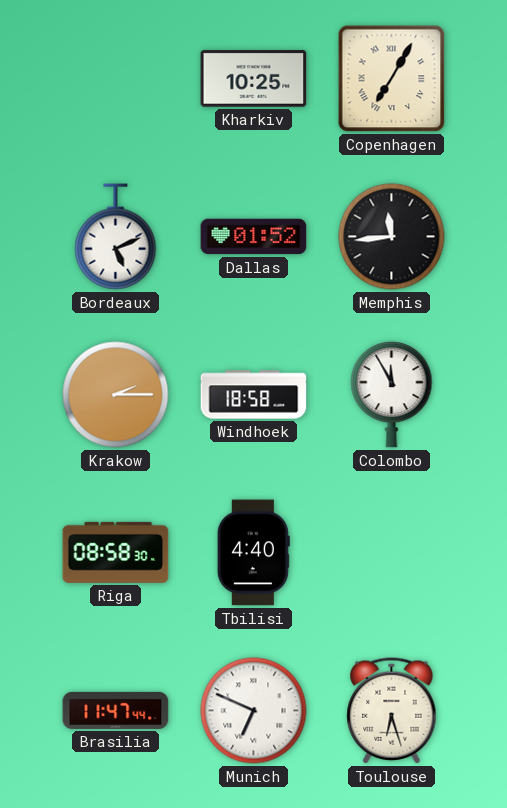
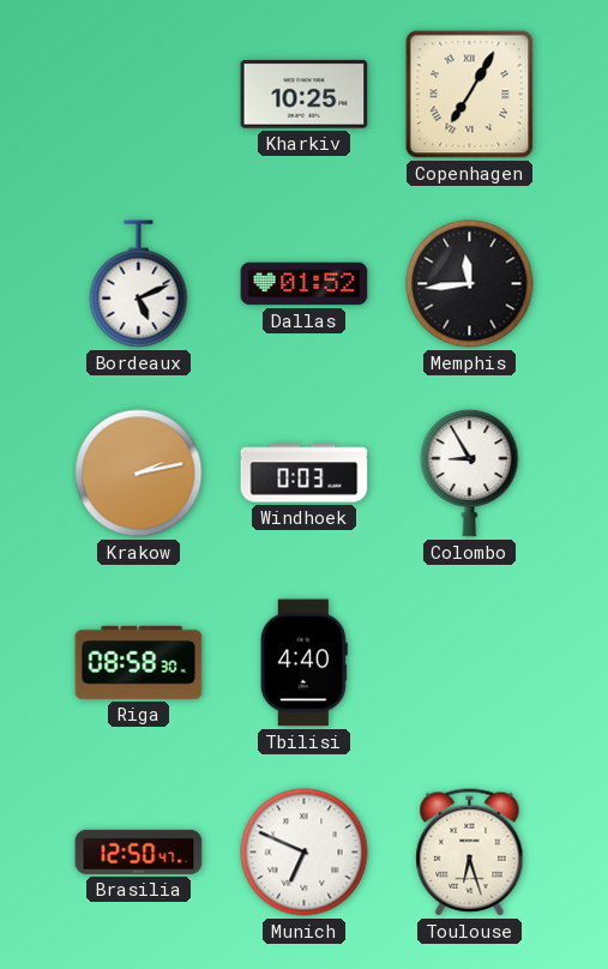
Krakow: 2:15 -> 2:13 (139, 474)
Windhoek: 18:58 -> 0:03 (305, 474)
Colombo: 11:55 -> 8:55 (470, 474)
Brasilia: 11:47 -> 12:50 (139, 851)
